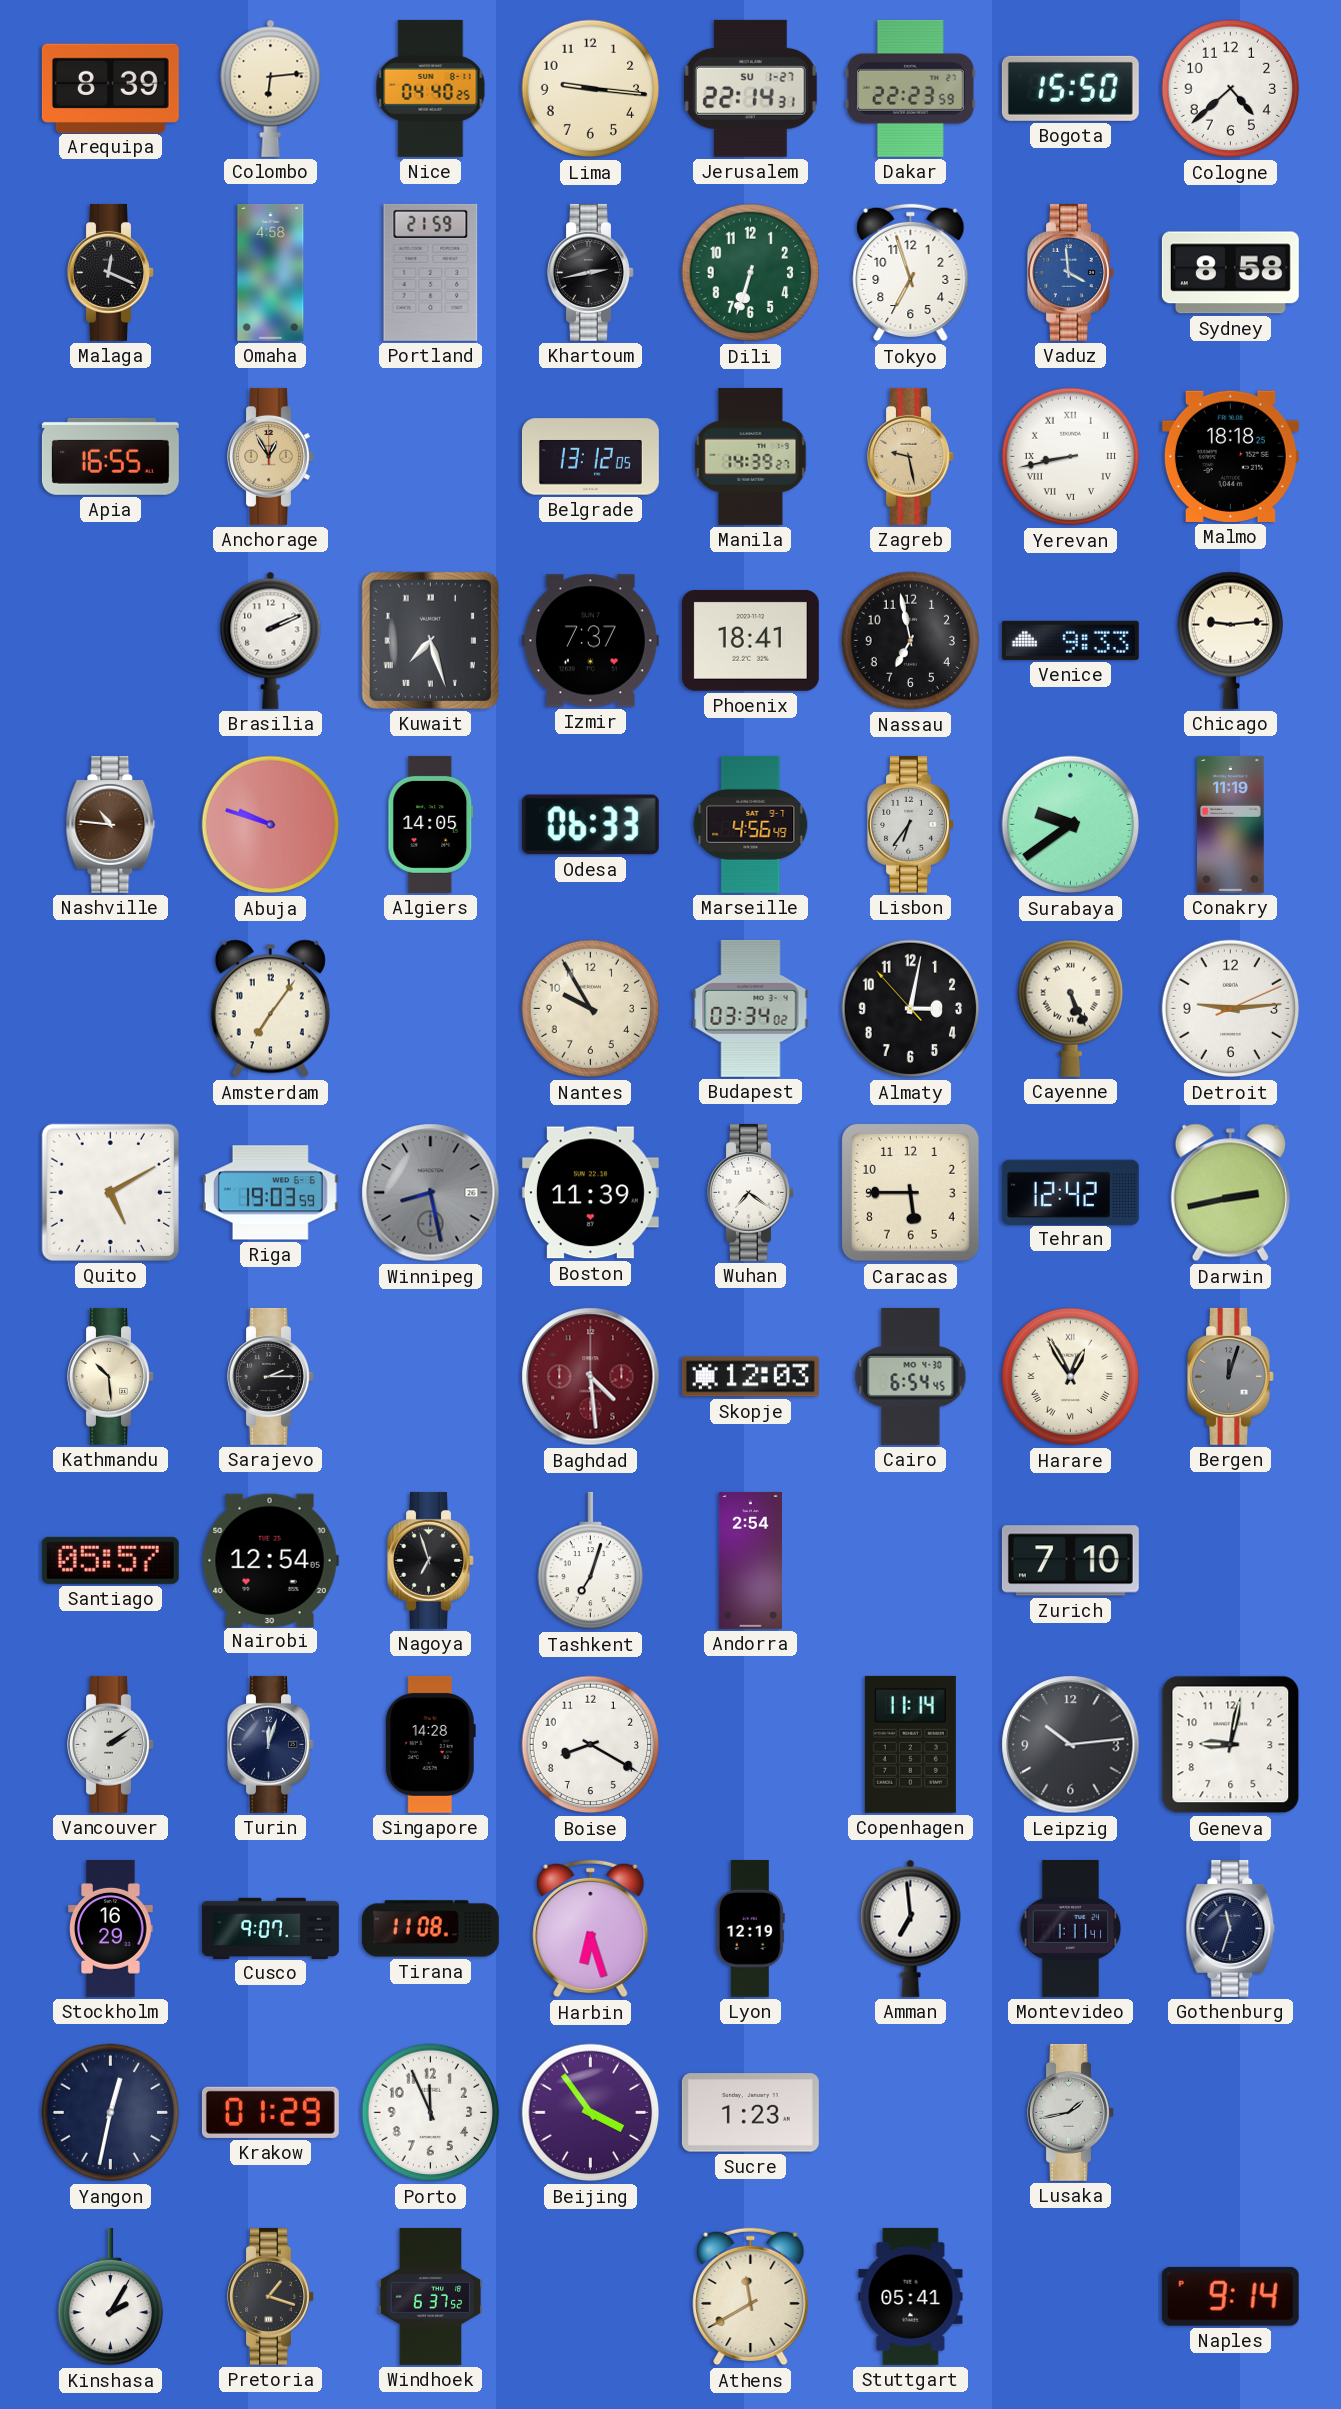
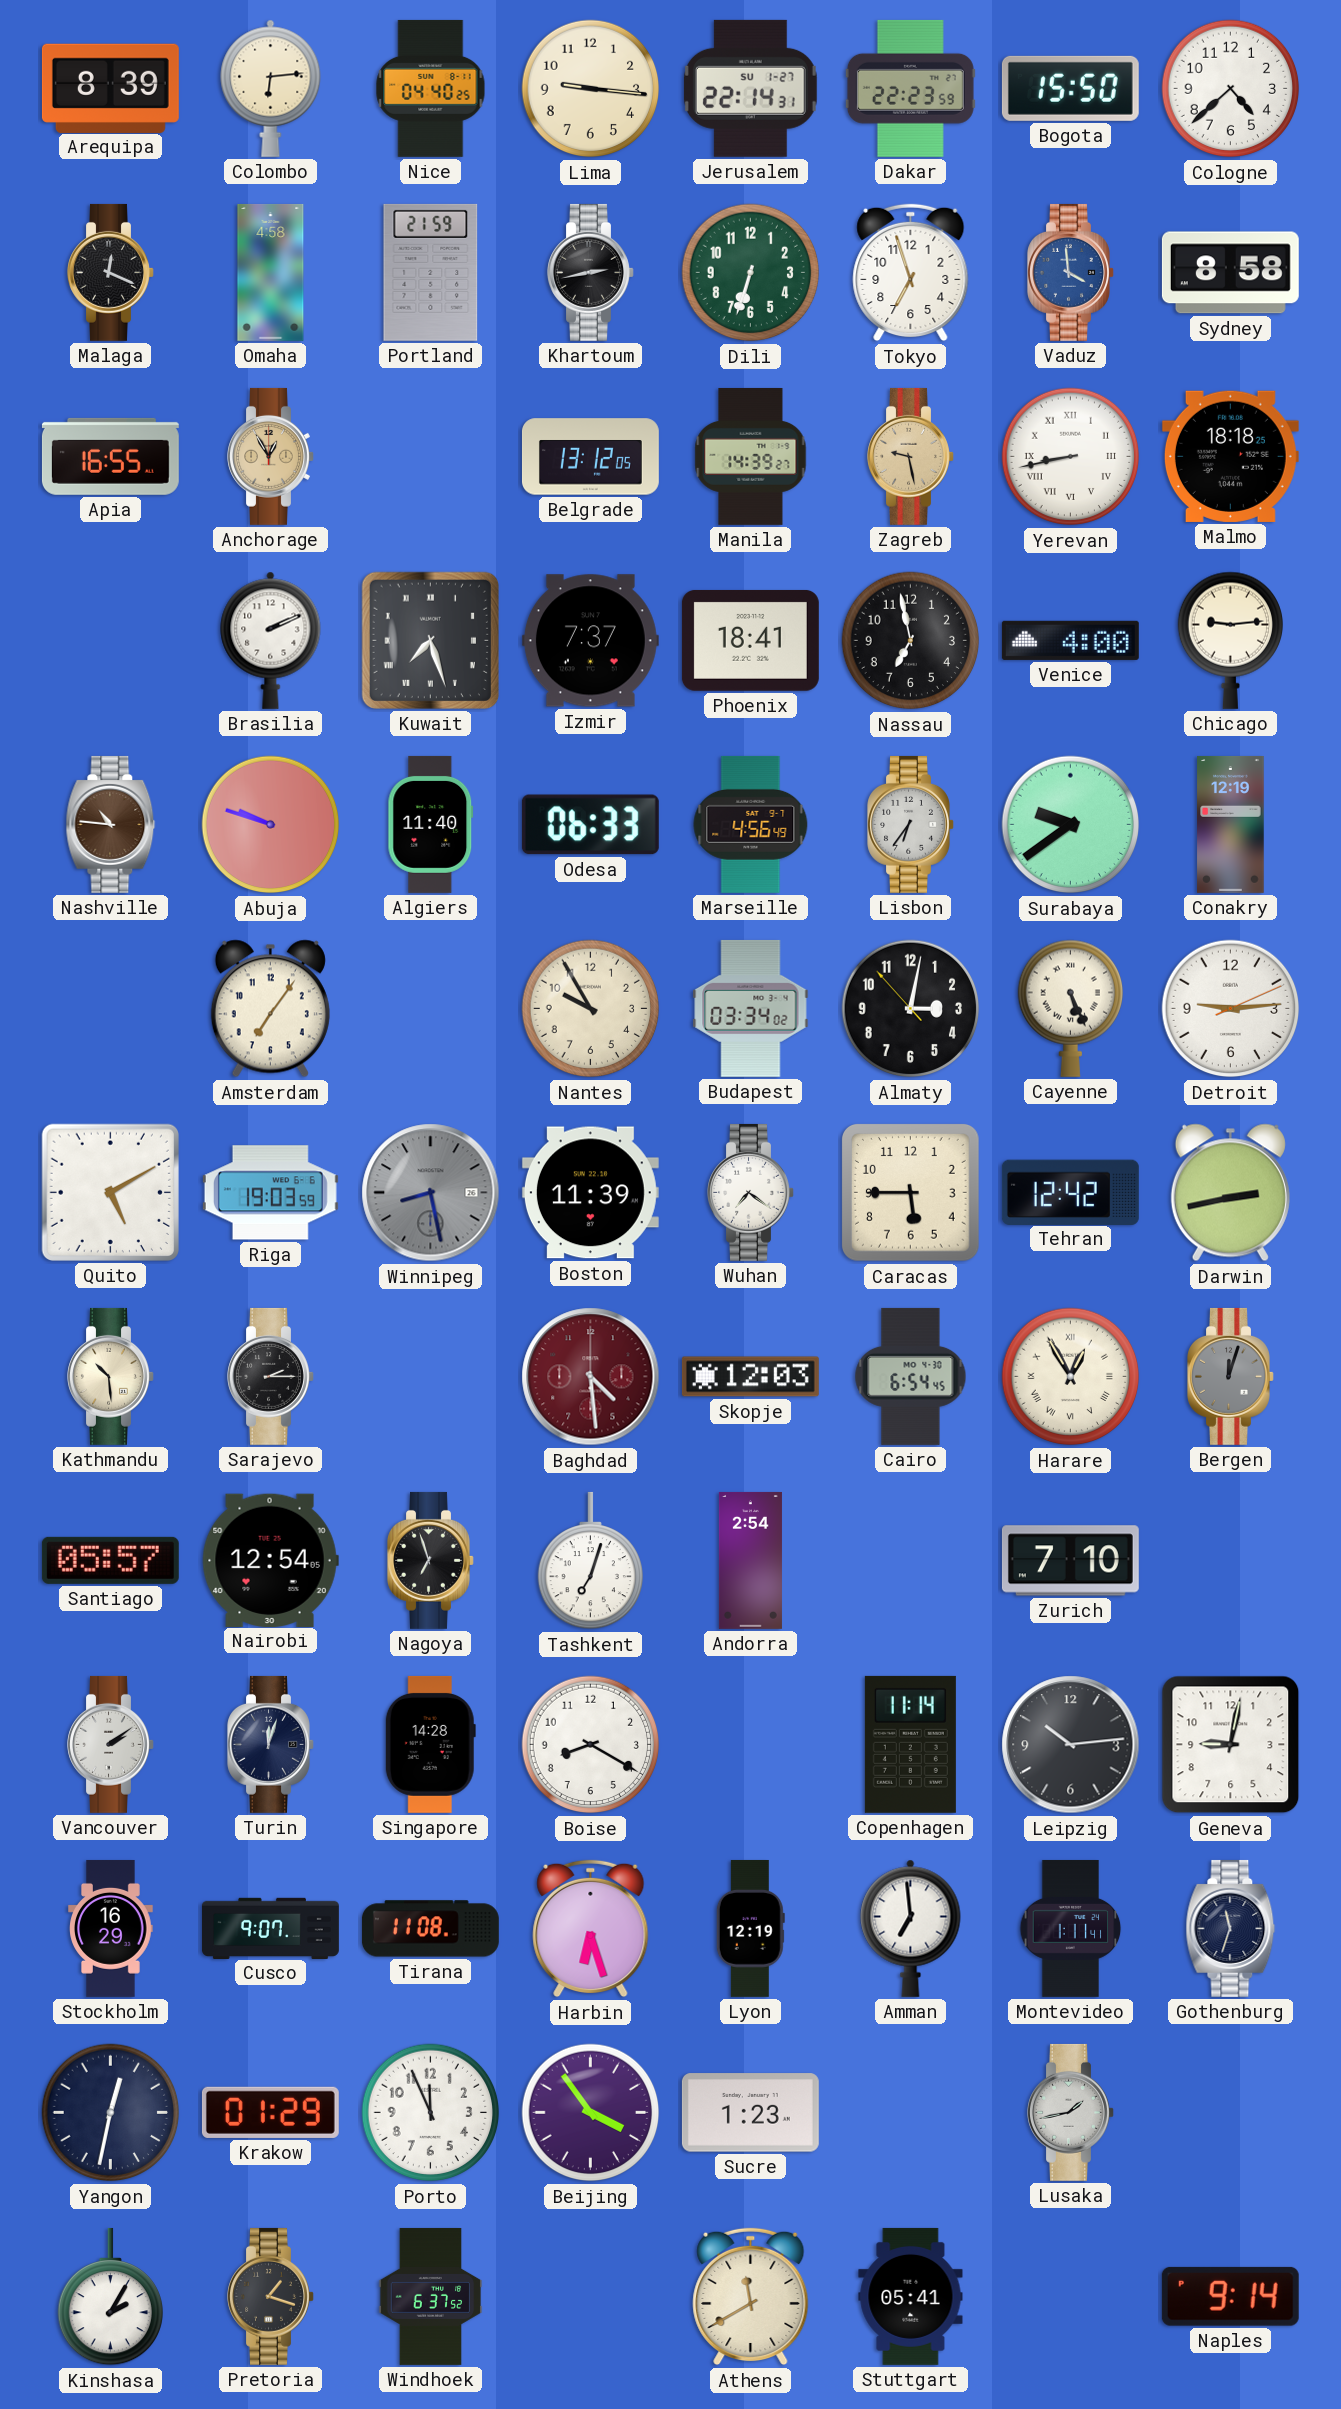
Venice: 9:33 -> 4:00 (1070, 640)
Algiers: 14:05 -> 11:40 (431, 824)
Conakry: 11:19 -> 12:19 (1231, 824)
